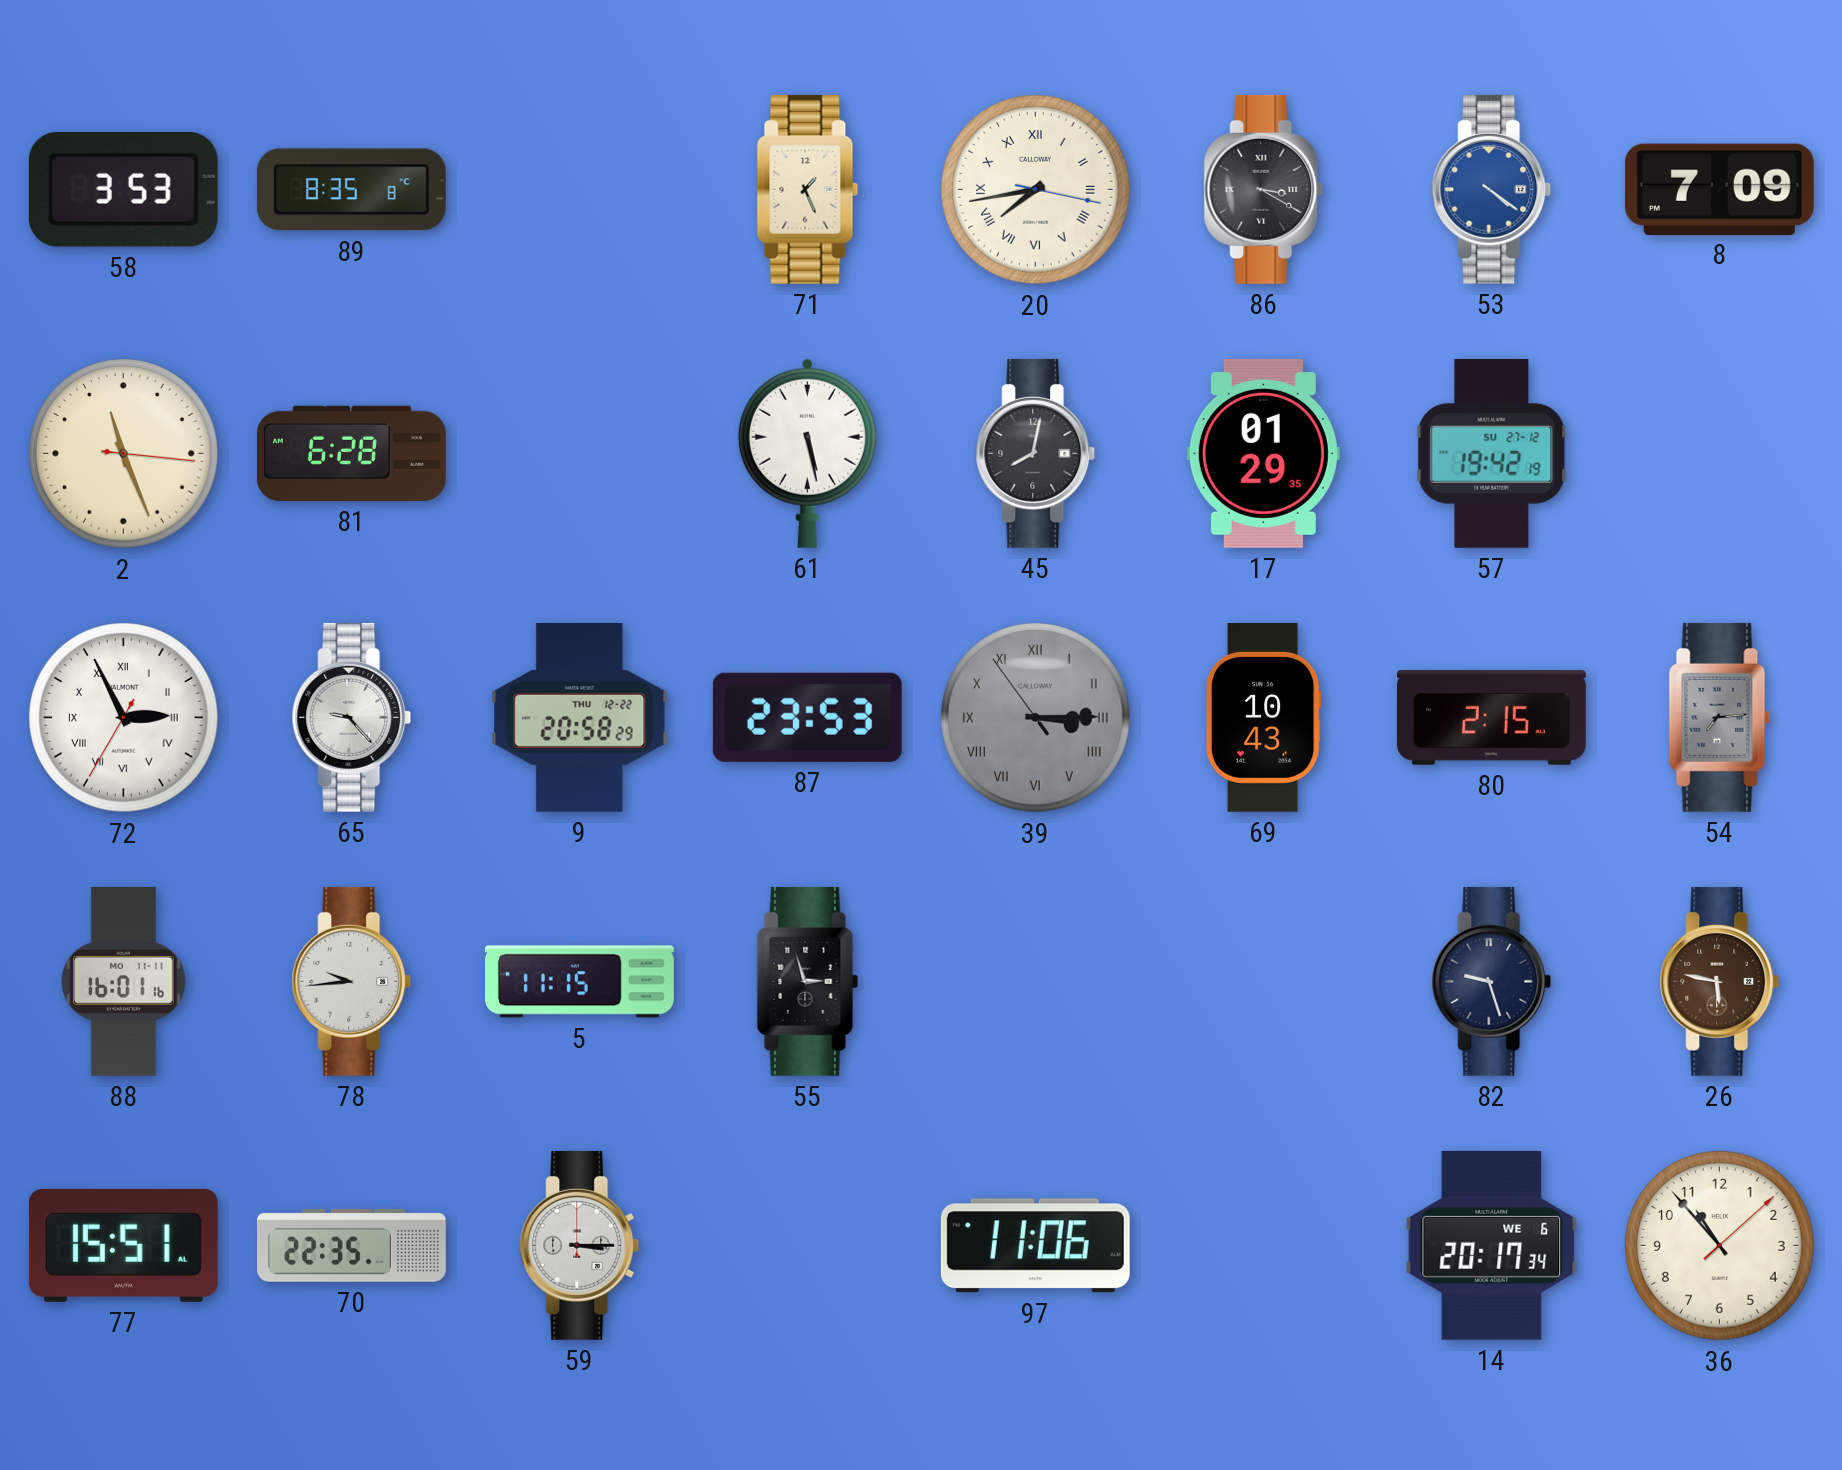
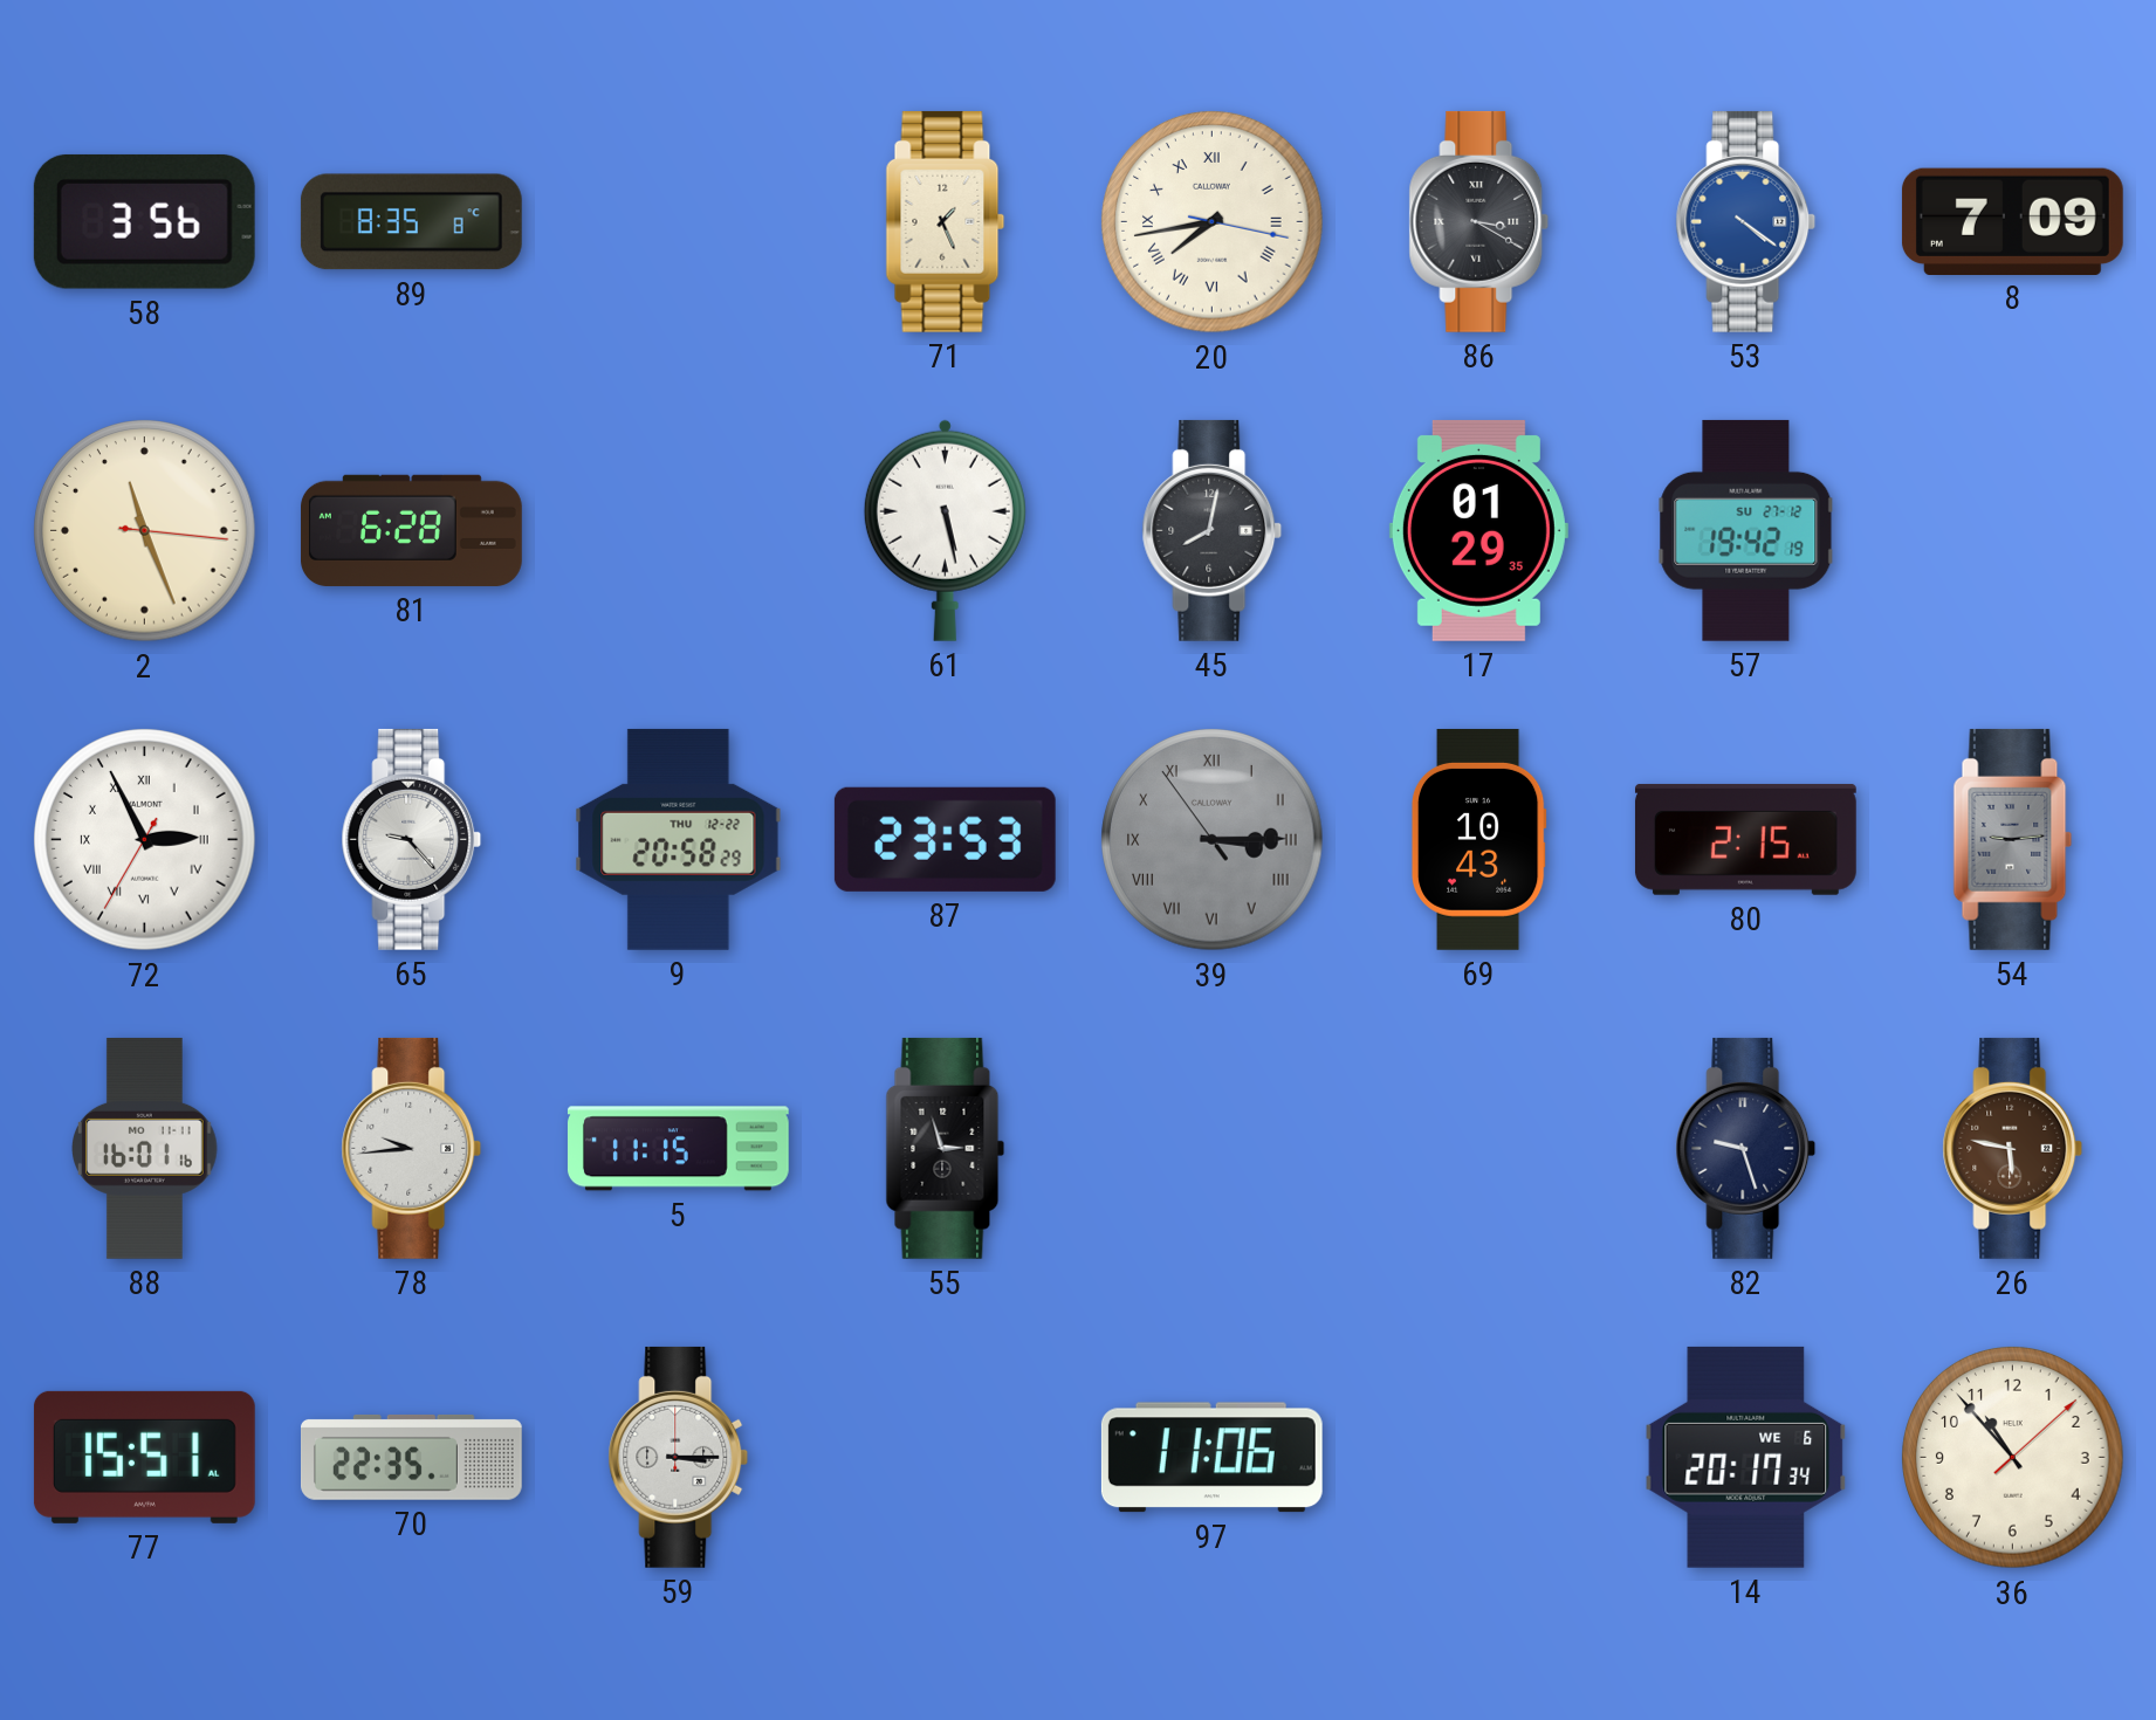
58: 3:53 -> 3:56 (144, 221)
54: 7:14 -> 9:14 (2013, 839)
